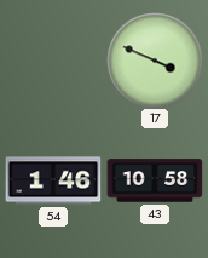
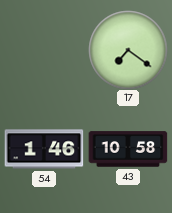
17: 3:49 -> 7:21 (128, 50)
